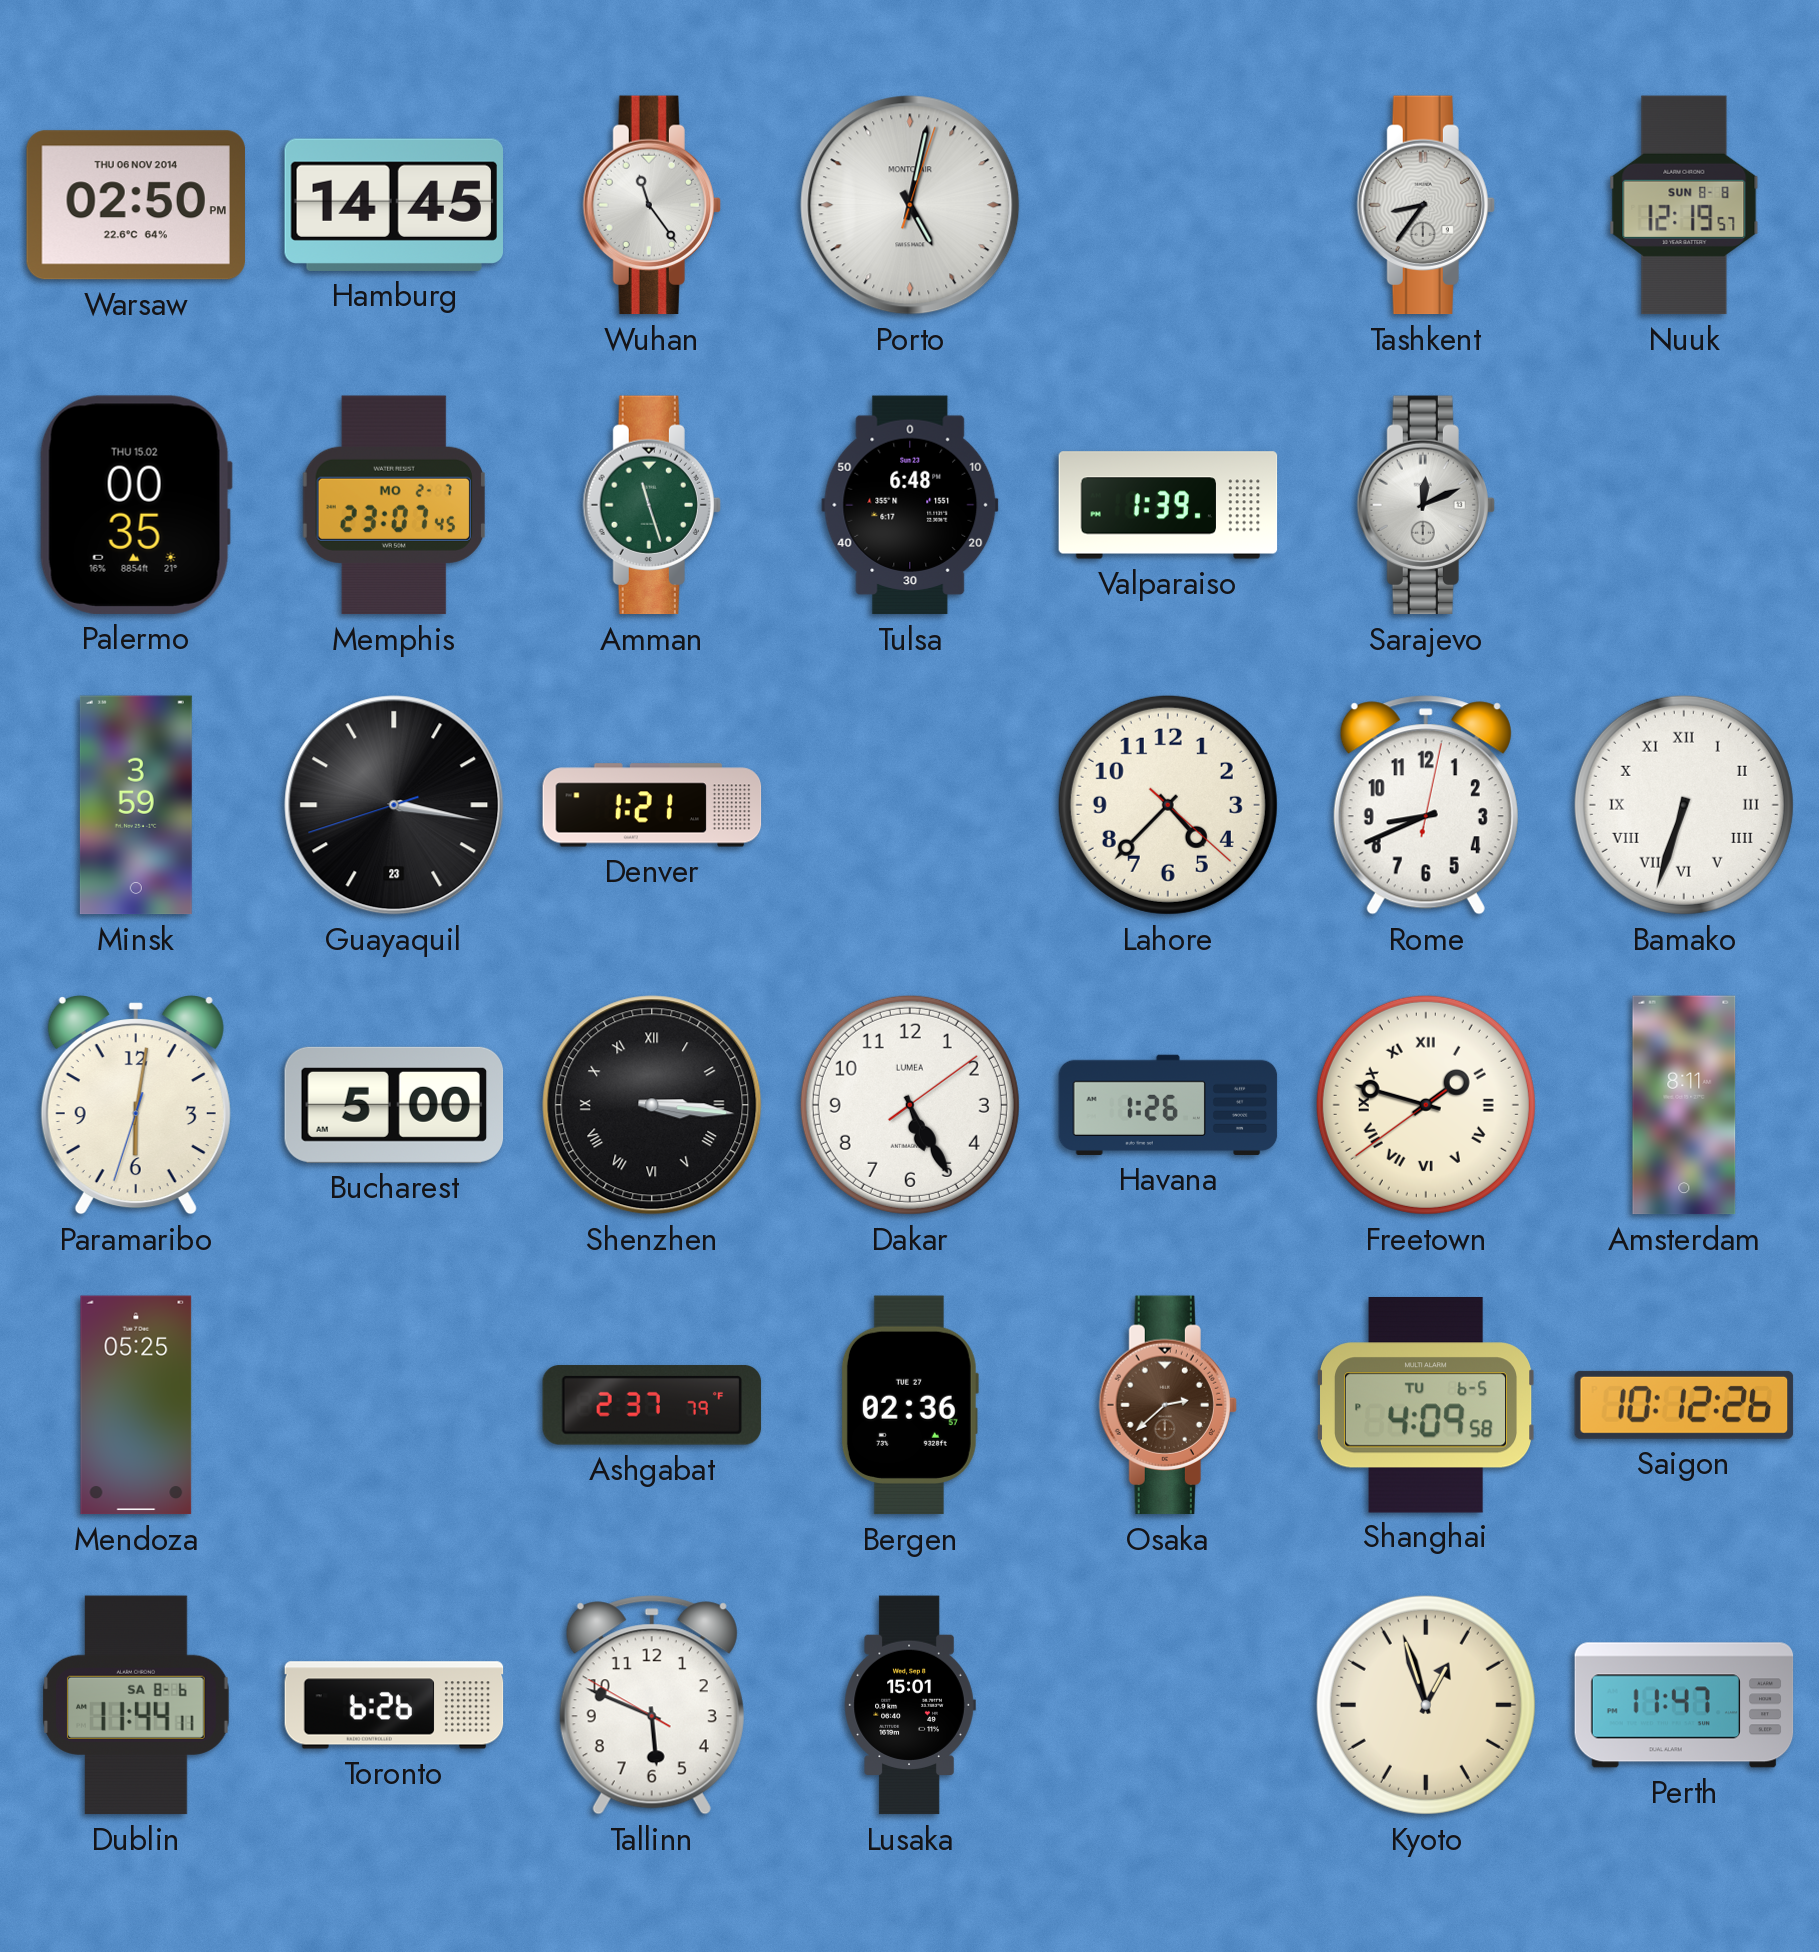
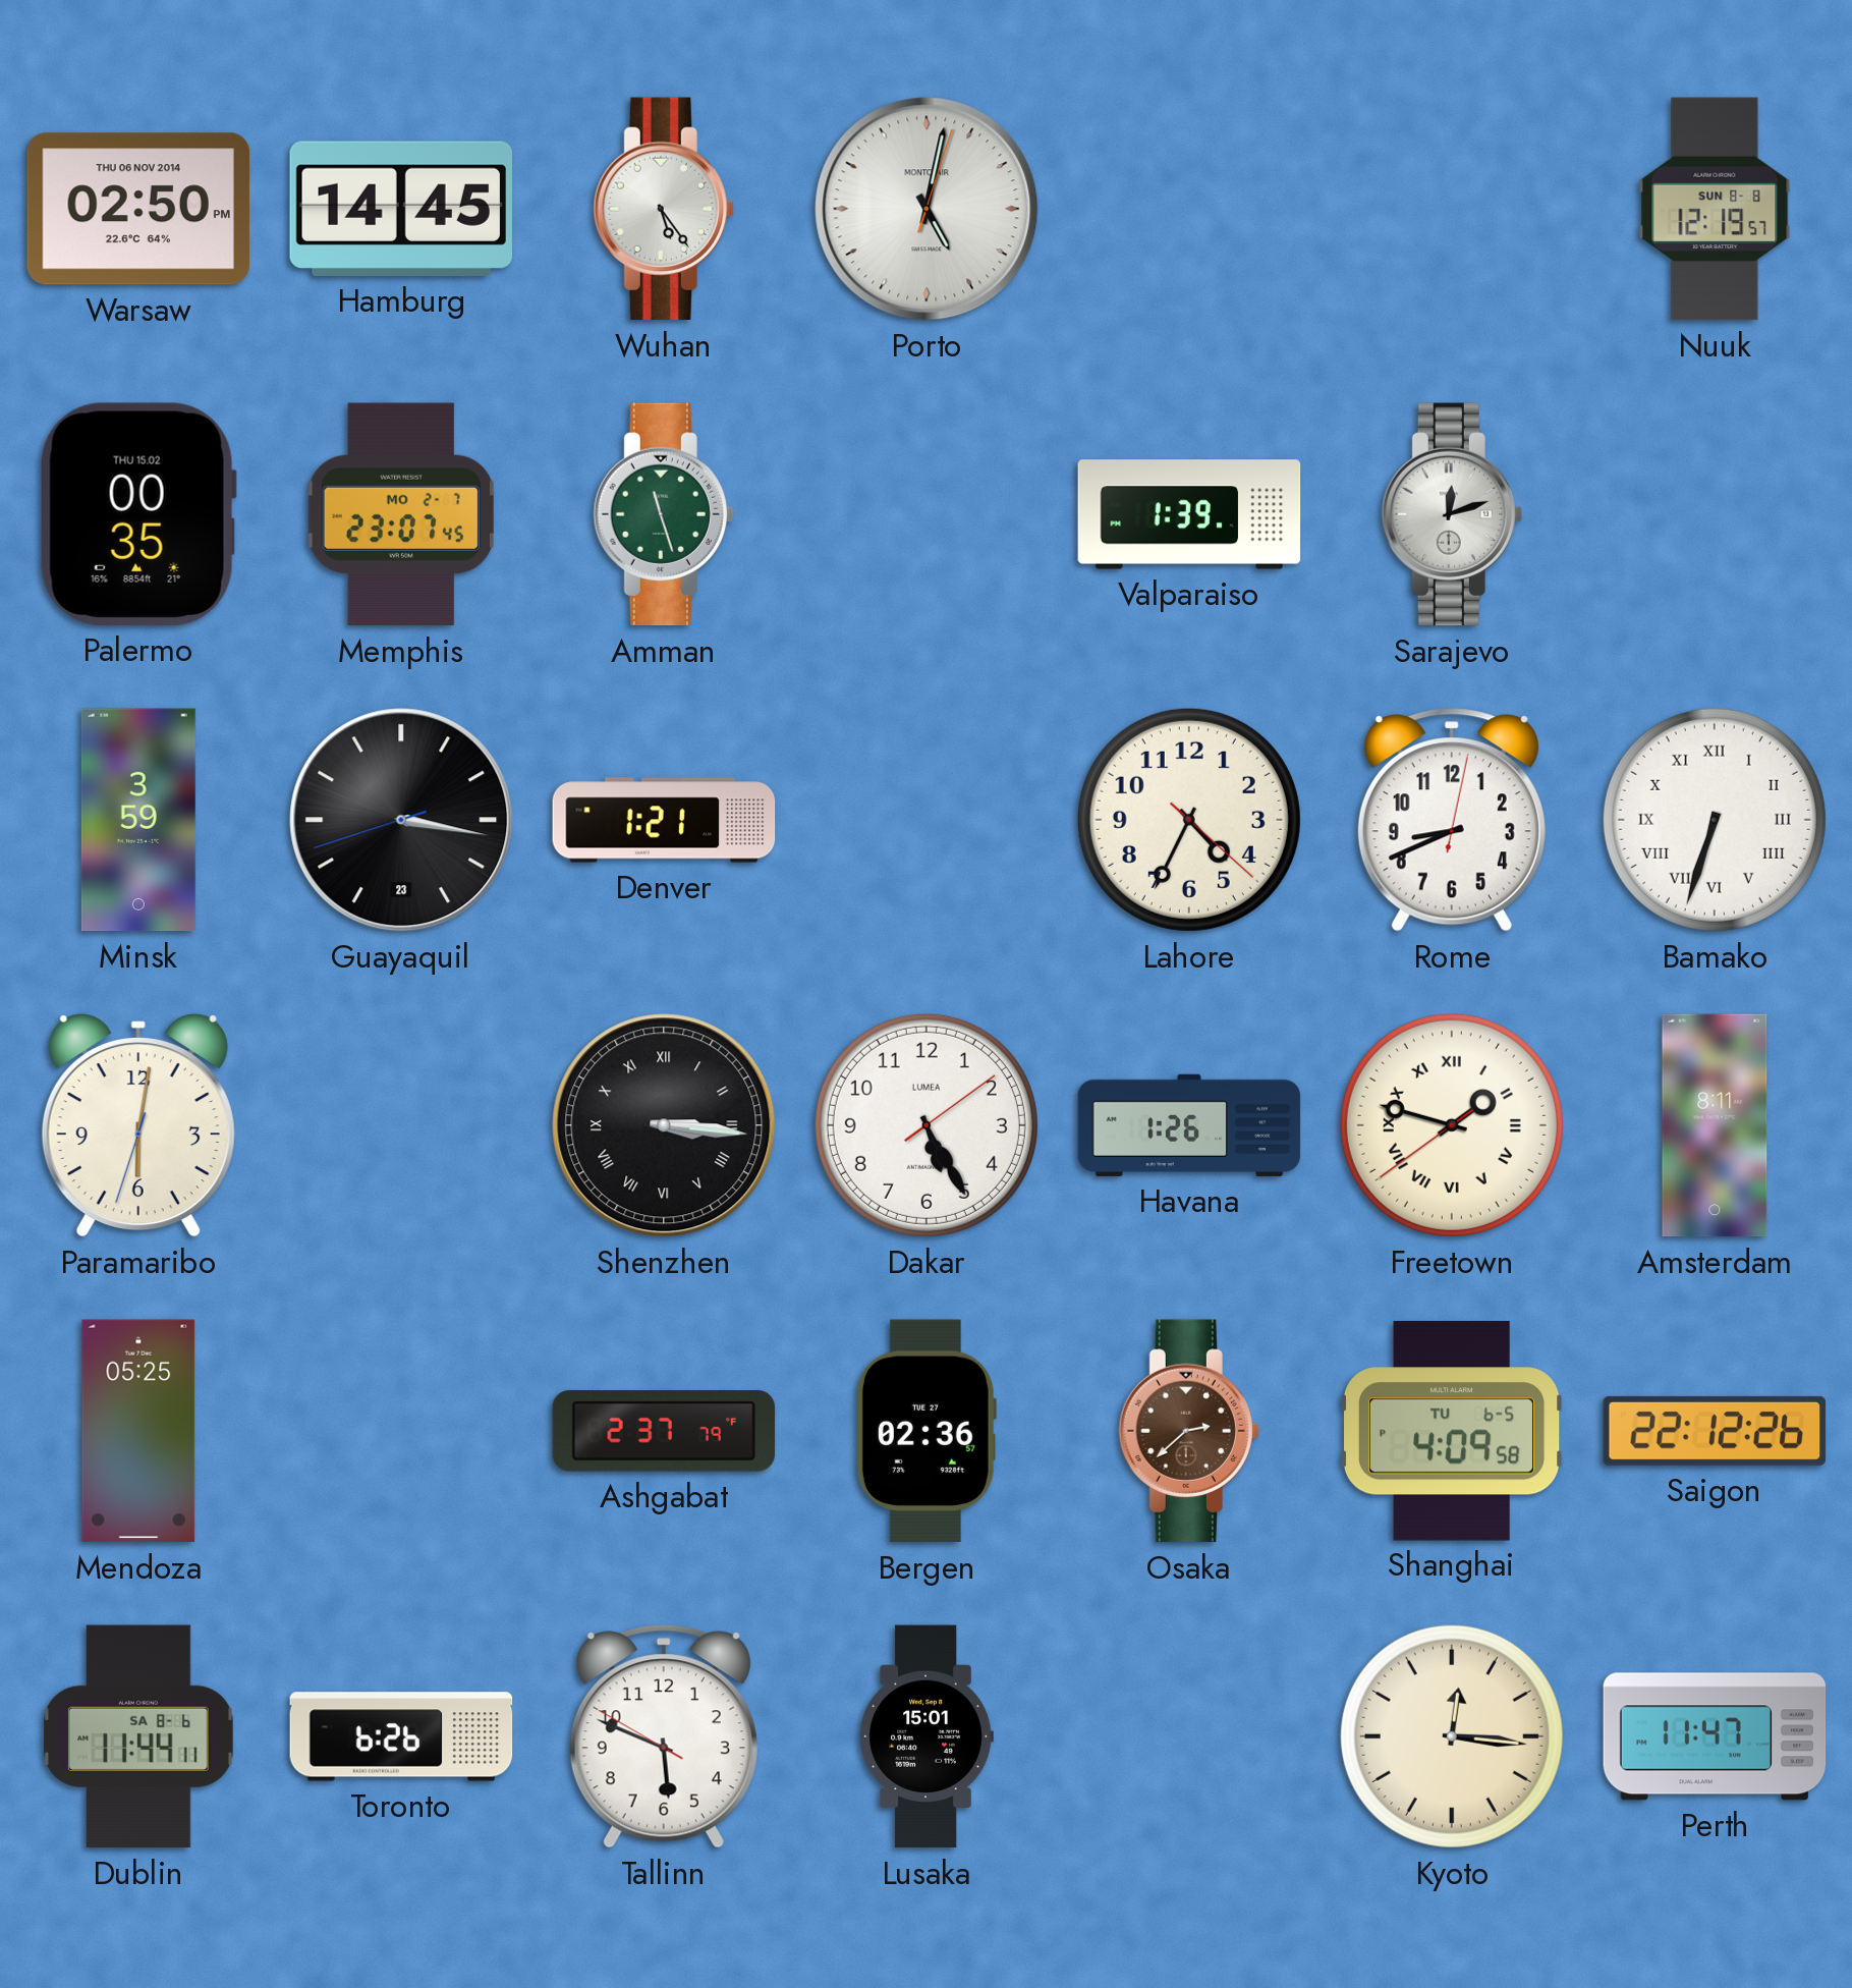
Wuhan: 11:24 -> 5:24 (664, 209)
Tashkent: 8:36 -> none (1426, 205)
Tulsa: 6:48 -> none (910, 505)
Sarajevo: 12:11 -> 12:12 (1452, 514)
Lahore: 4:37 -> 4:34 (1189, 820)
Bucharest: 5:00 -> none (394, 1105)
Saigon: 10:12 -> 22:12 (1715, 1431)
Kyoto: 12:57 -> 12:16 (1452, 1736)
